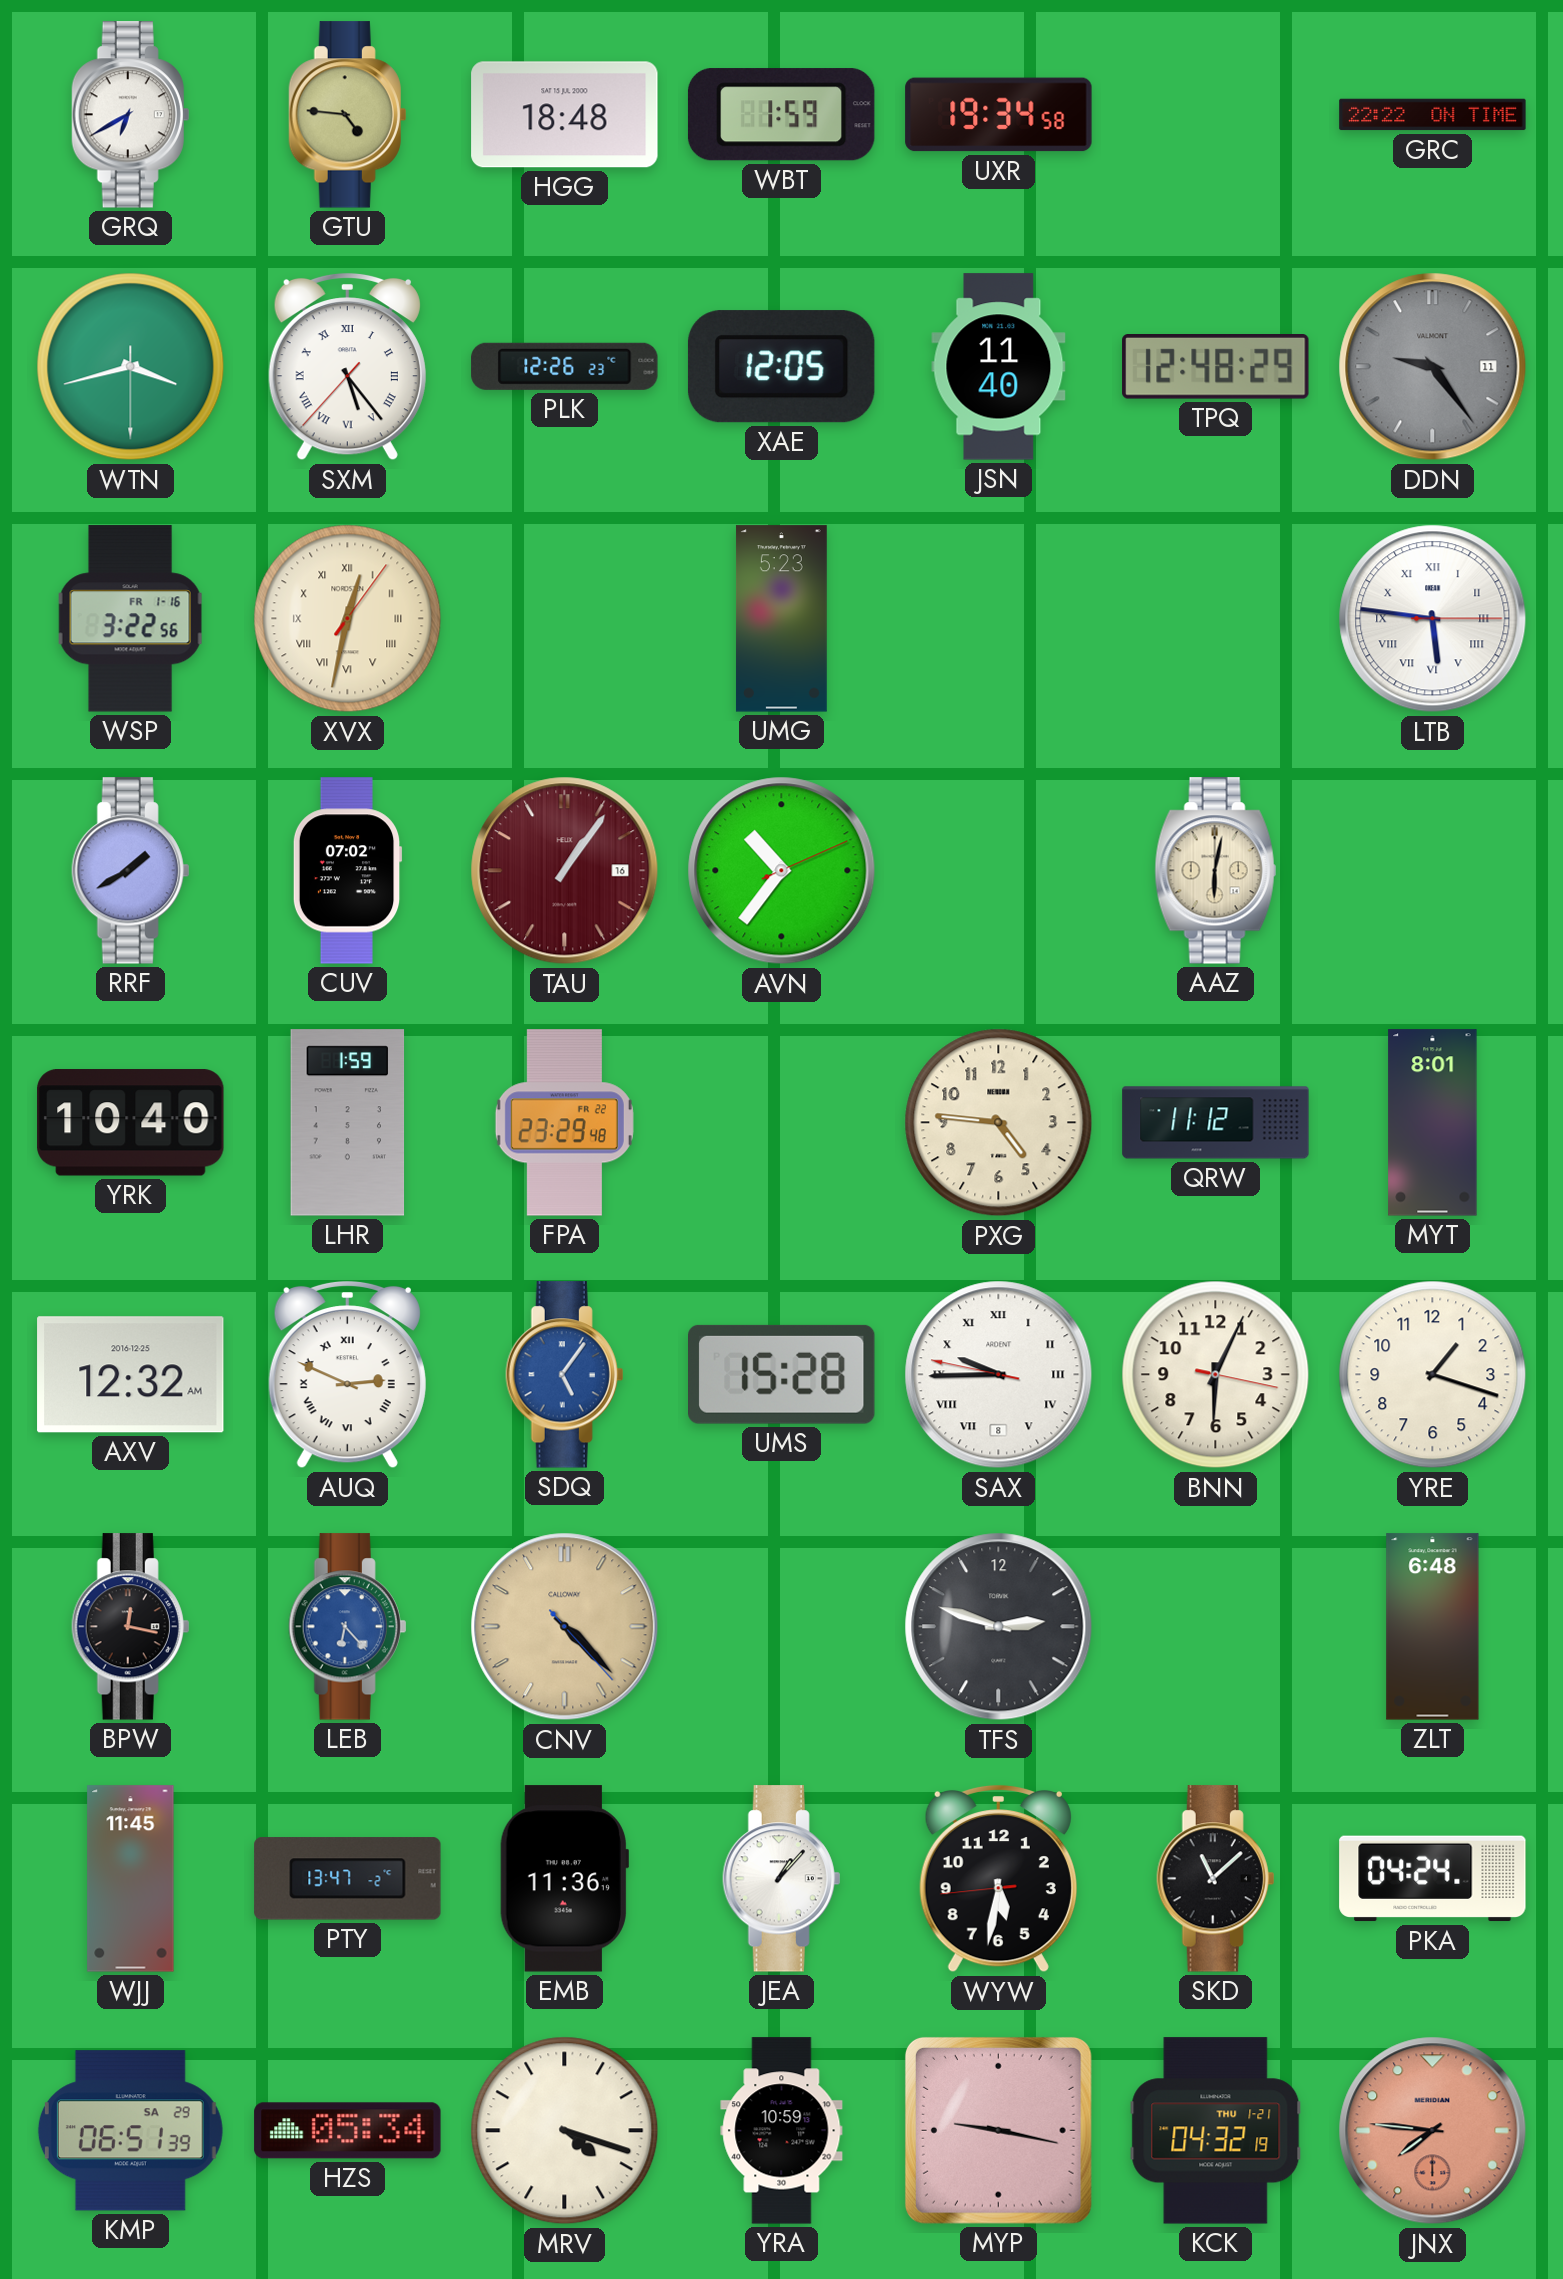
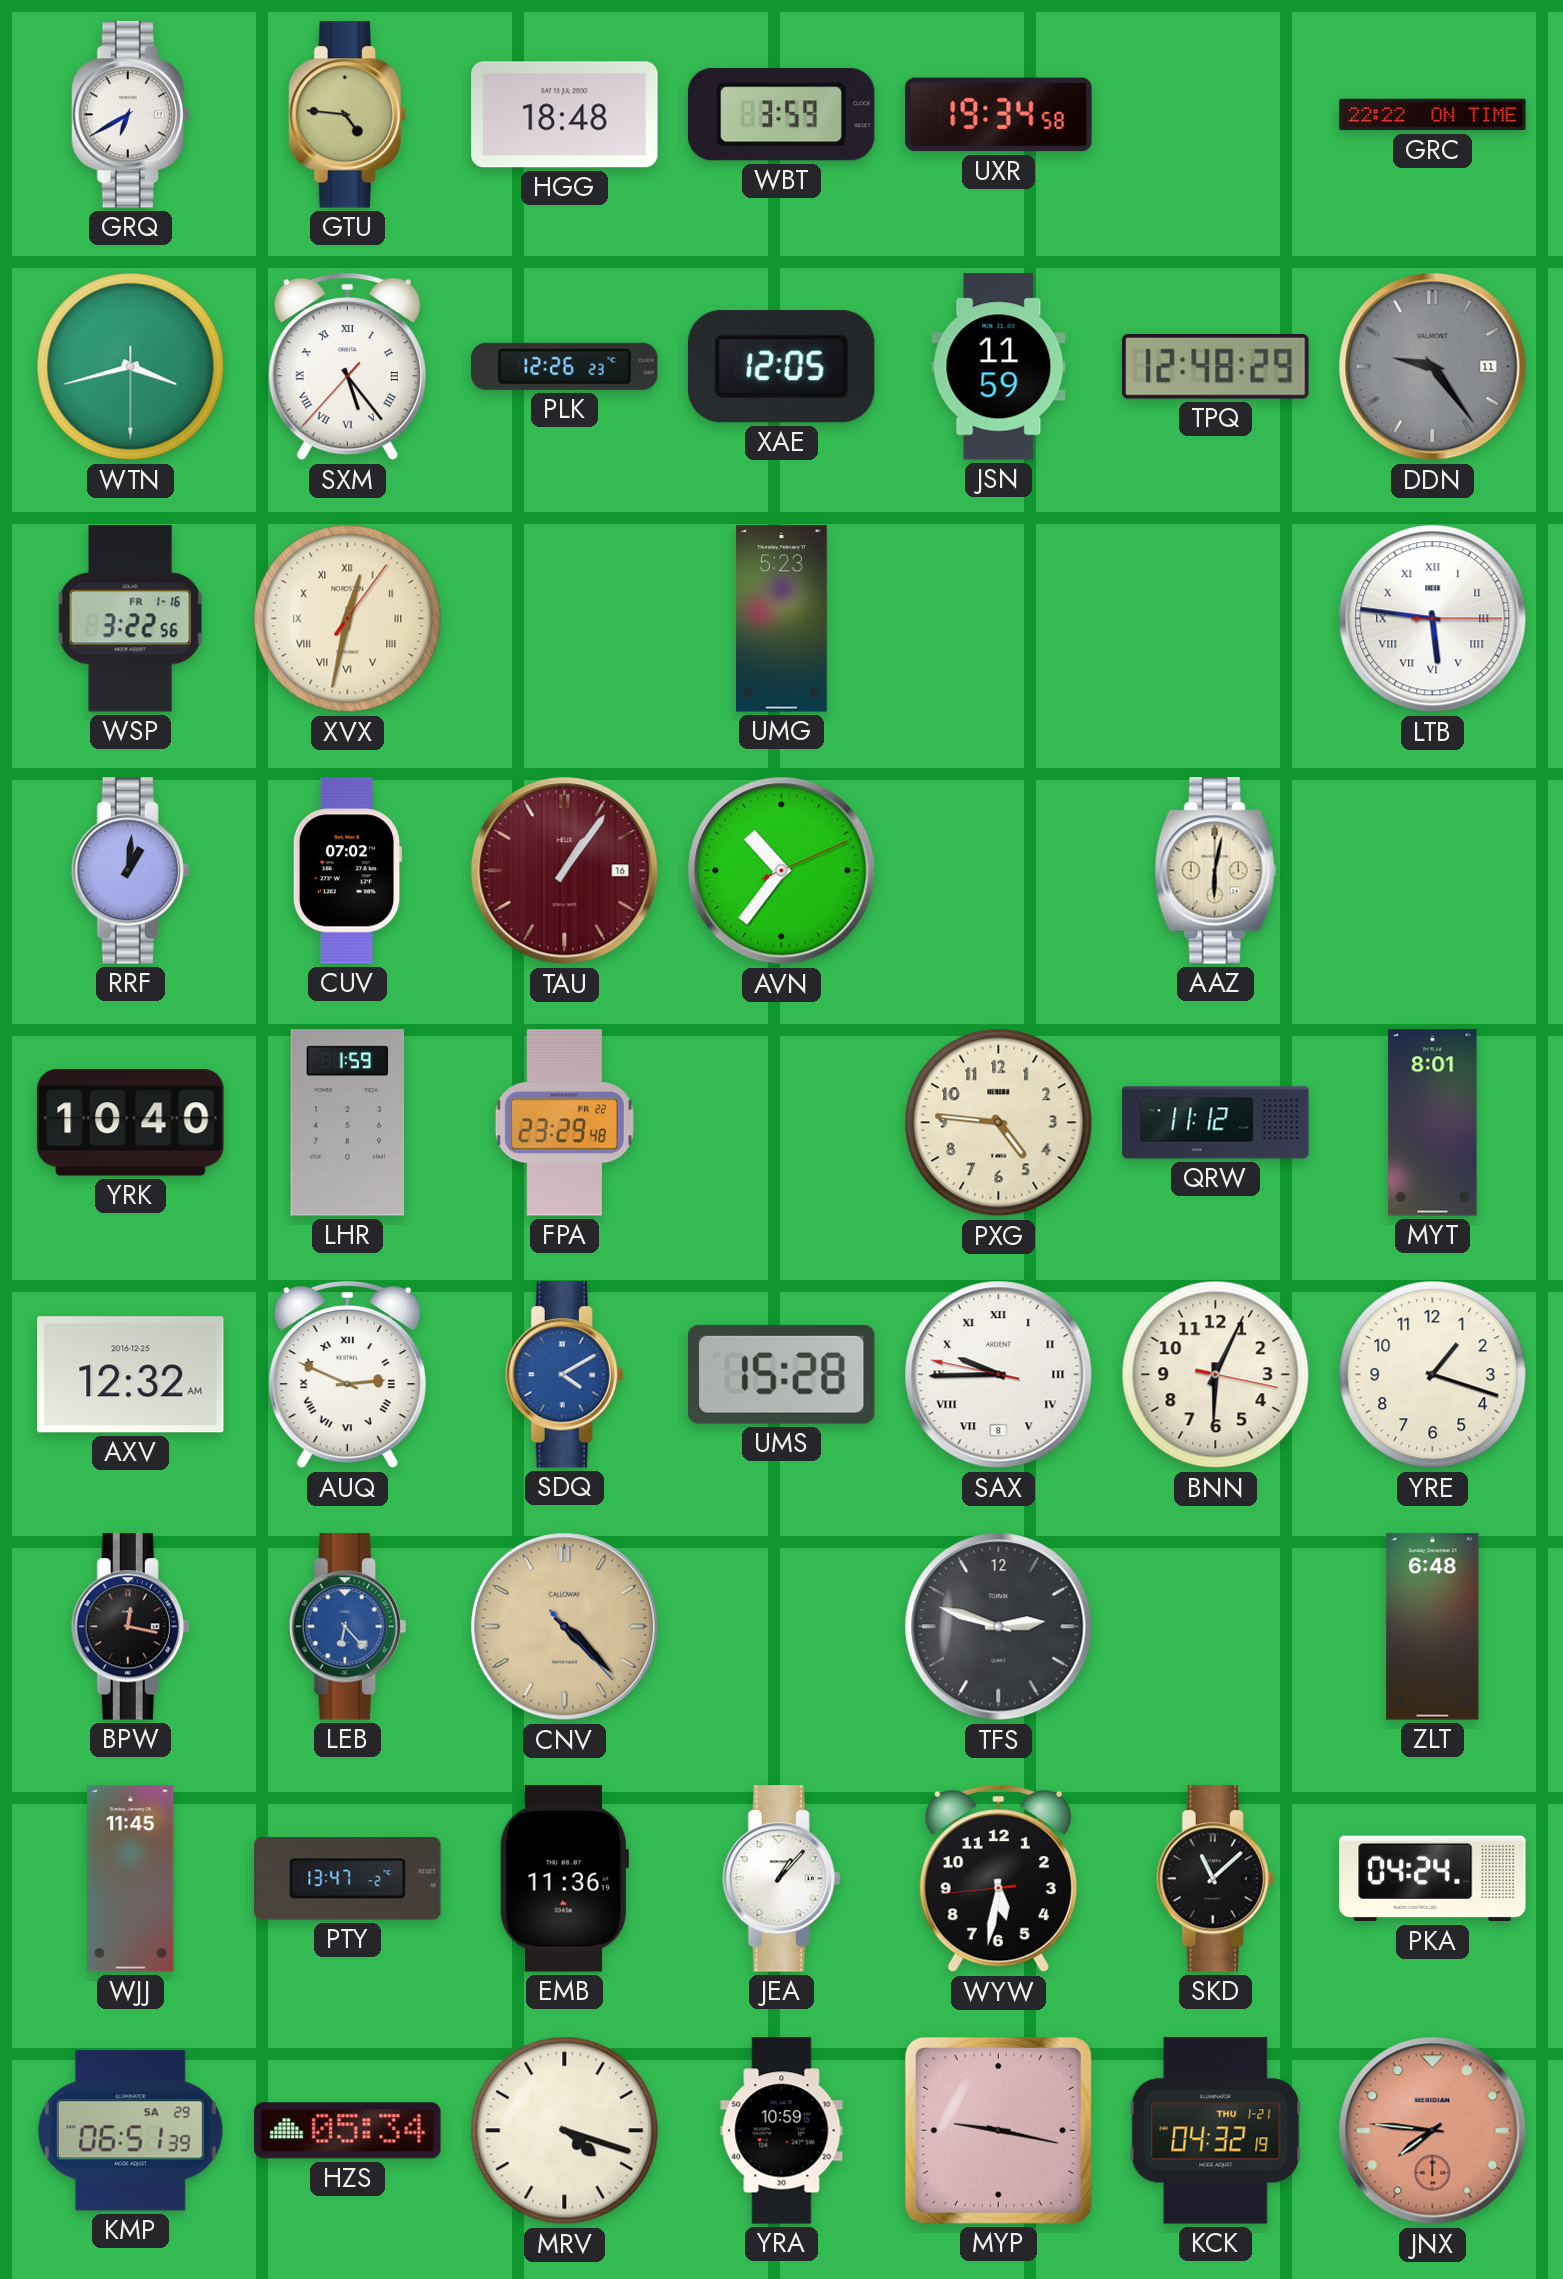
WBT: 1:59 -> 3:59 (781, 115)
JSN: 11:40 -> 11:59 (999, 367)
RRF: 1:40 -> 1:01 (131, 871)
SDQ: 5:06 -> 4:10 (565, 1375)
